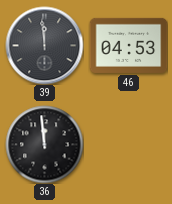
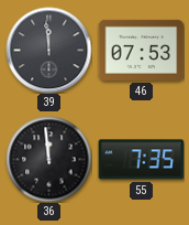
46: 04:53 -> 07:53 (141, 50)
55: none -> 7:35 (141, 160)
